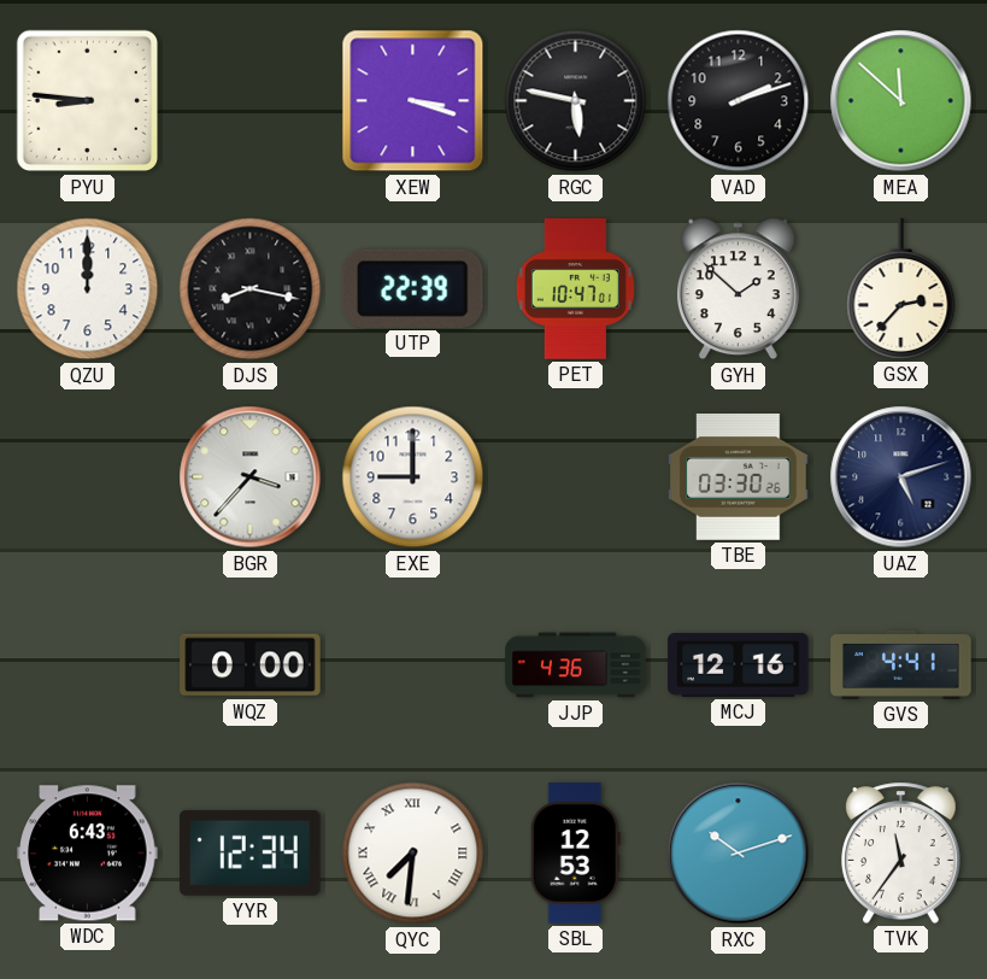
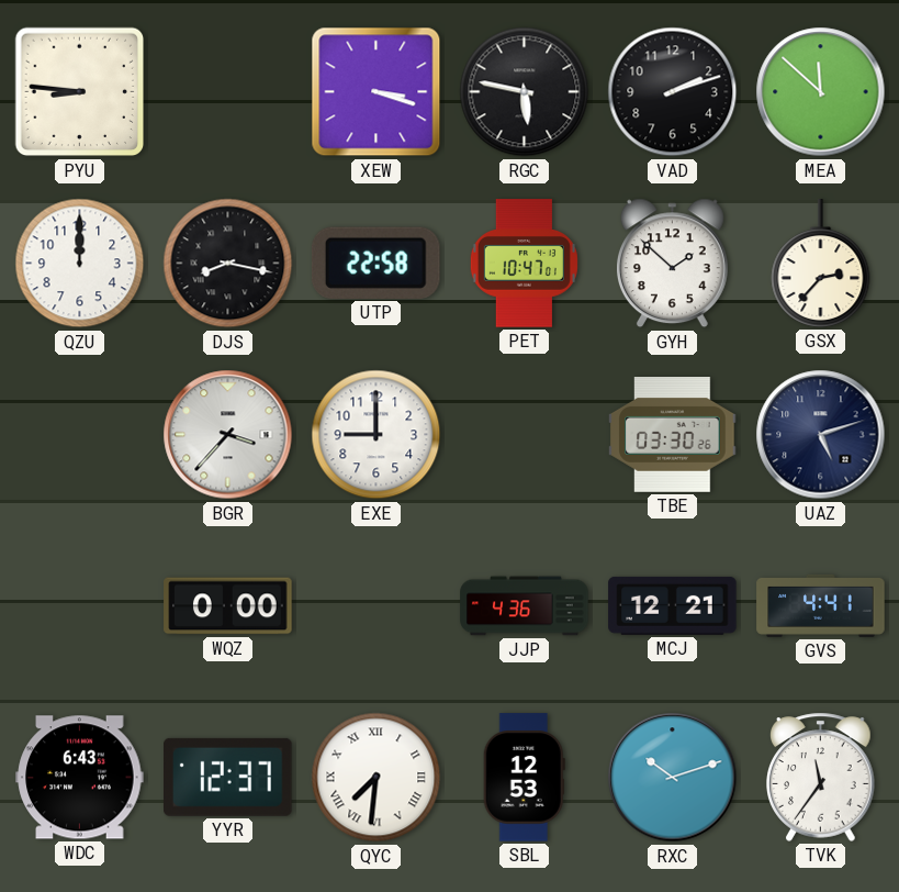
UTP: 22:39 -> 22:58 (375, 263)
MCJ: 12:16 -> 12:21 (673, 605)
YYR: 12:34 -> 12:37 (228, 777)
